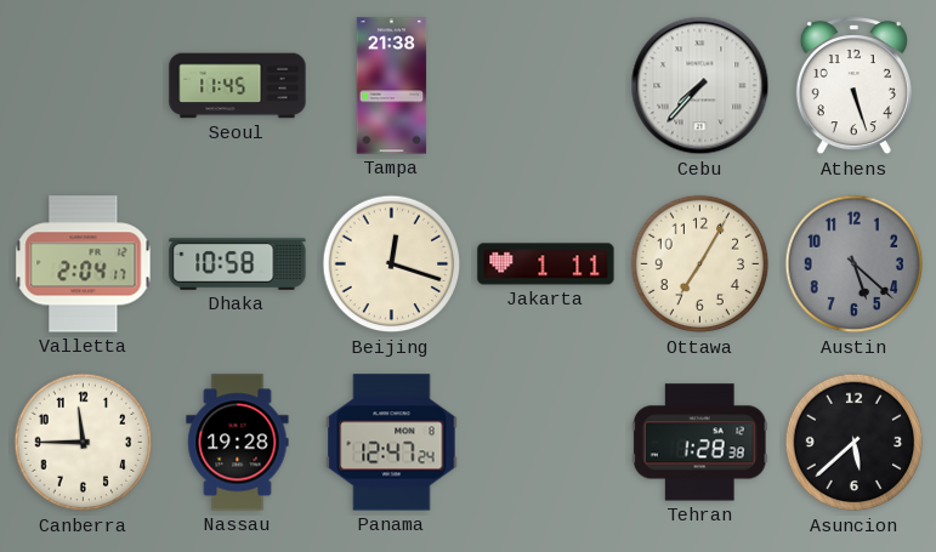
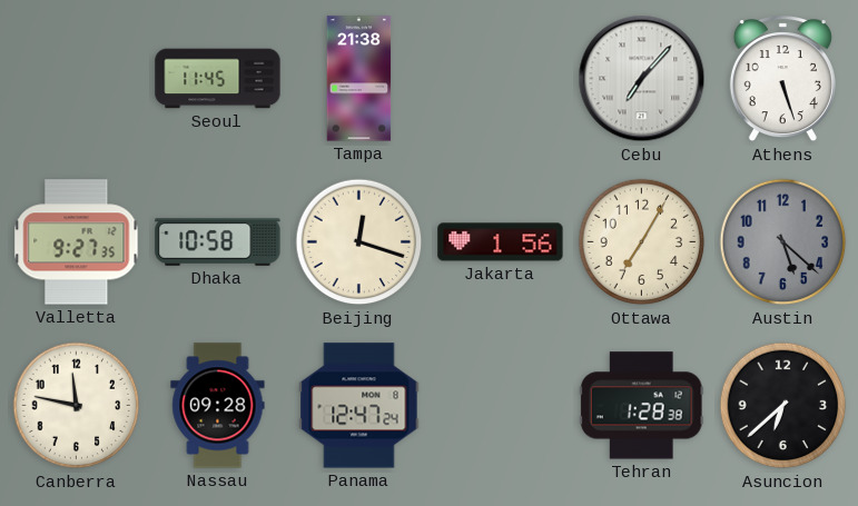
Cebu: 7:37 -> 7:07 (642, 79)
Valletta: 2:04 -> 9:27 (77, 242)
Jakarta: 1:11 -> 1:56 (501, 242)
Canberra: 11:45 -> 11:47 (77, 406)
Nassau: 19:28 -> 09:28 (218, 406)
Asuncion: 5:38 -> 6:38 (783, 406)
